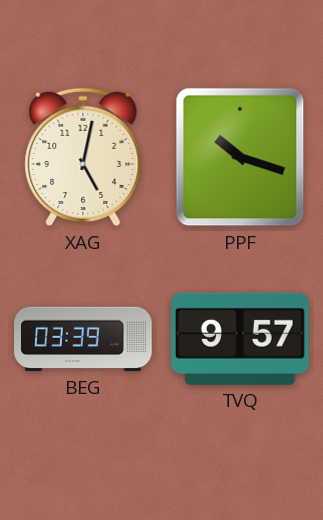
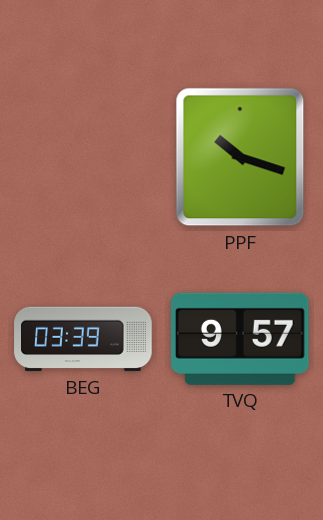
XAG: 5:02 -> none (83, 157)
